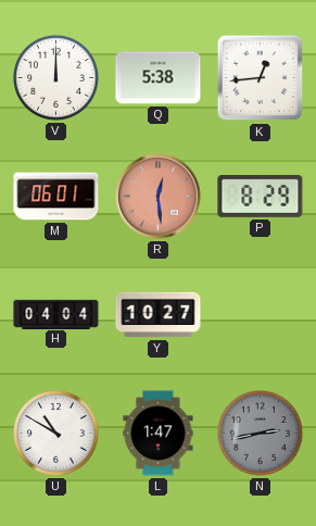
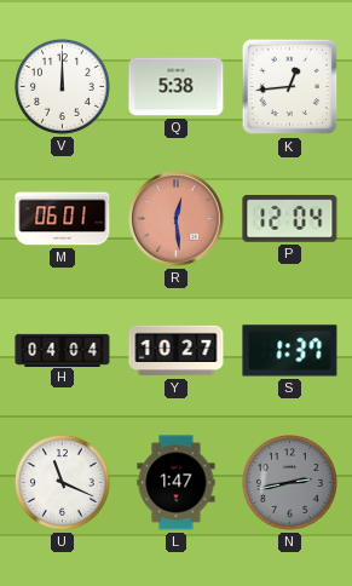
P: 8:29 -> 12:04 (290, 219)
S: none -> 1:37 (290, 351)
U: 10:50 -> 11:19 (63, 483)
